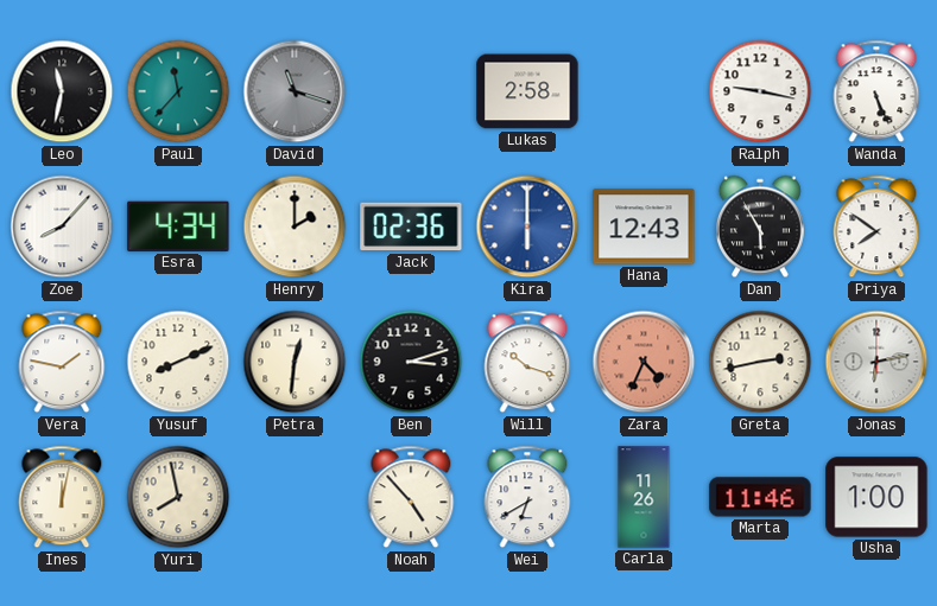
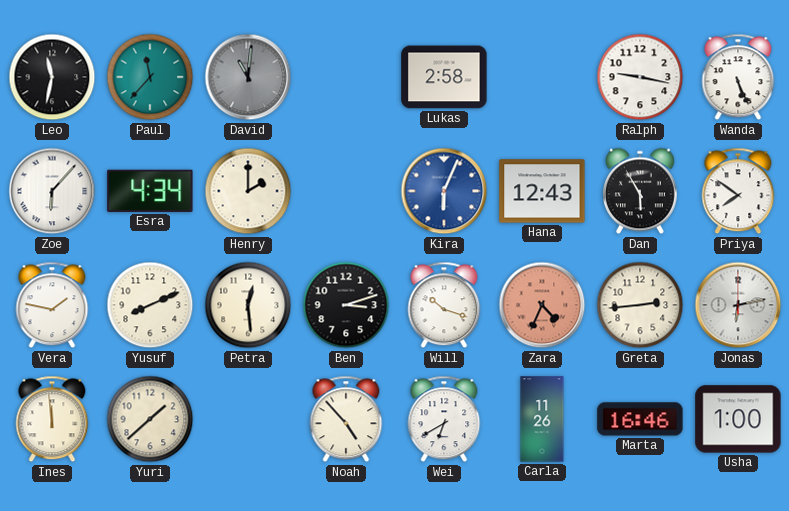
David: 11:18 -> 11:01 (248, 77)
Zoe: 8:07 -> 6:07 (52, 191)
Jack: 02:36 -> none (411, 227)
Kira: 6:00 -> 6:04 (444, 191)
Petra: 12:31 -> 12:29 (248, 305)
Greta: 2:43 -> 2:44 (640, 305)
Ines: 12:02 -> 11:59 (52, 419)
Yuri: 7:58 -> 1:38 (150, 419)
Marta: 11:46 -> 16:46 (640, 419)
